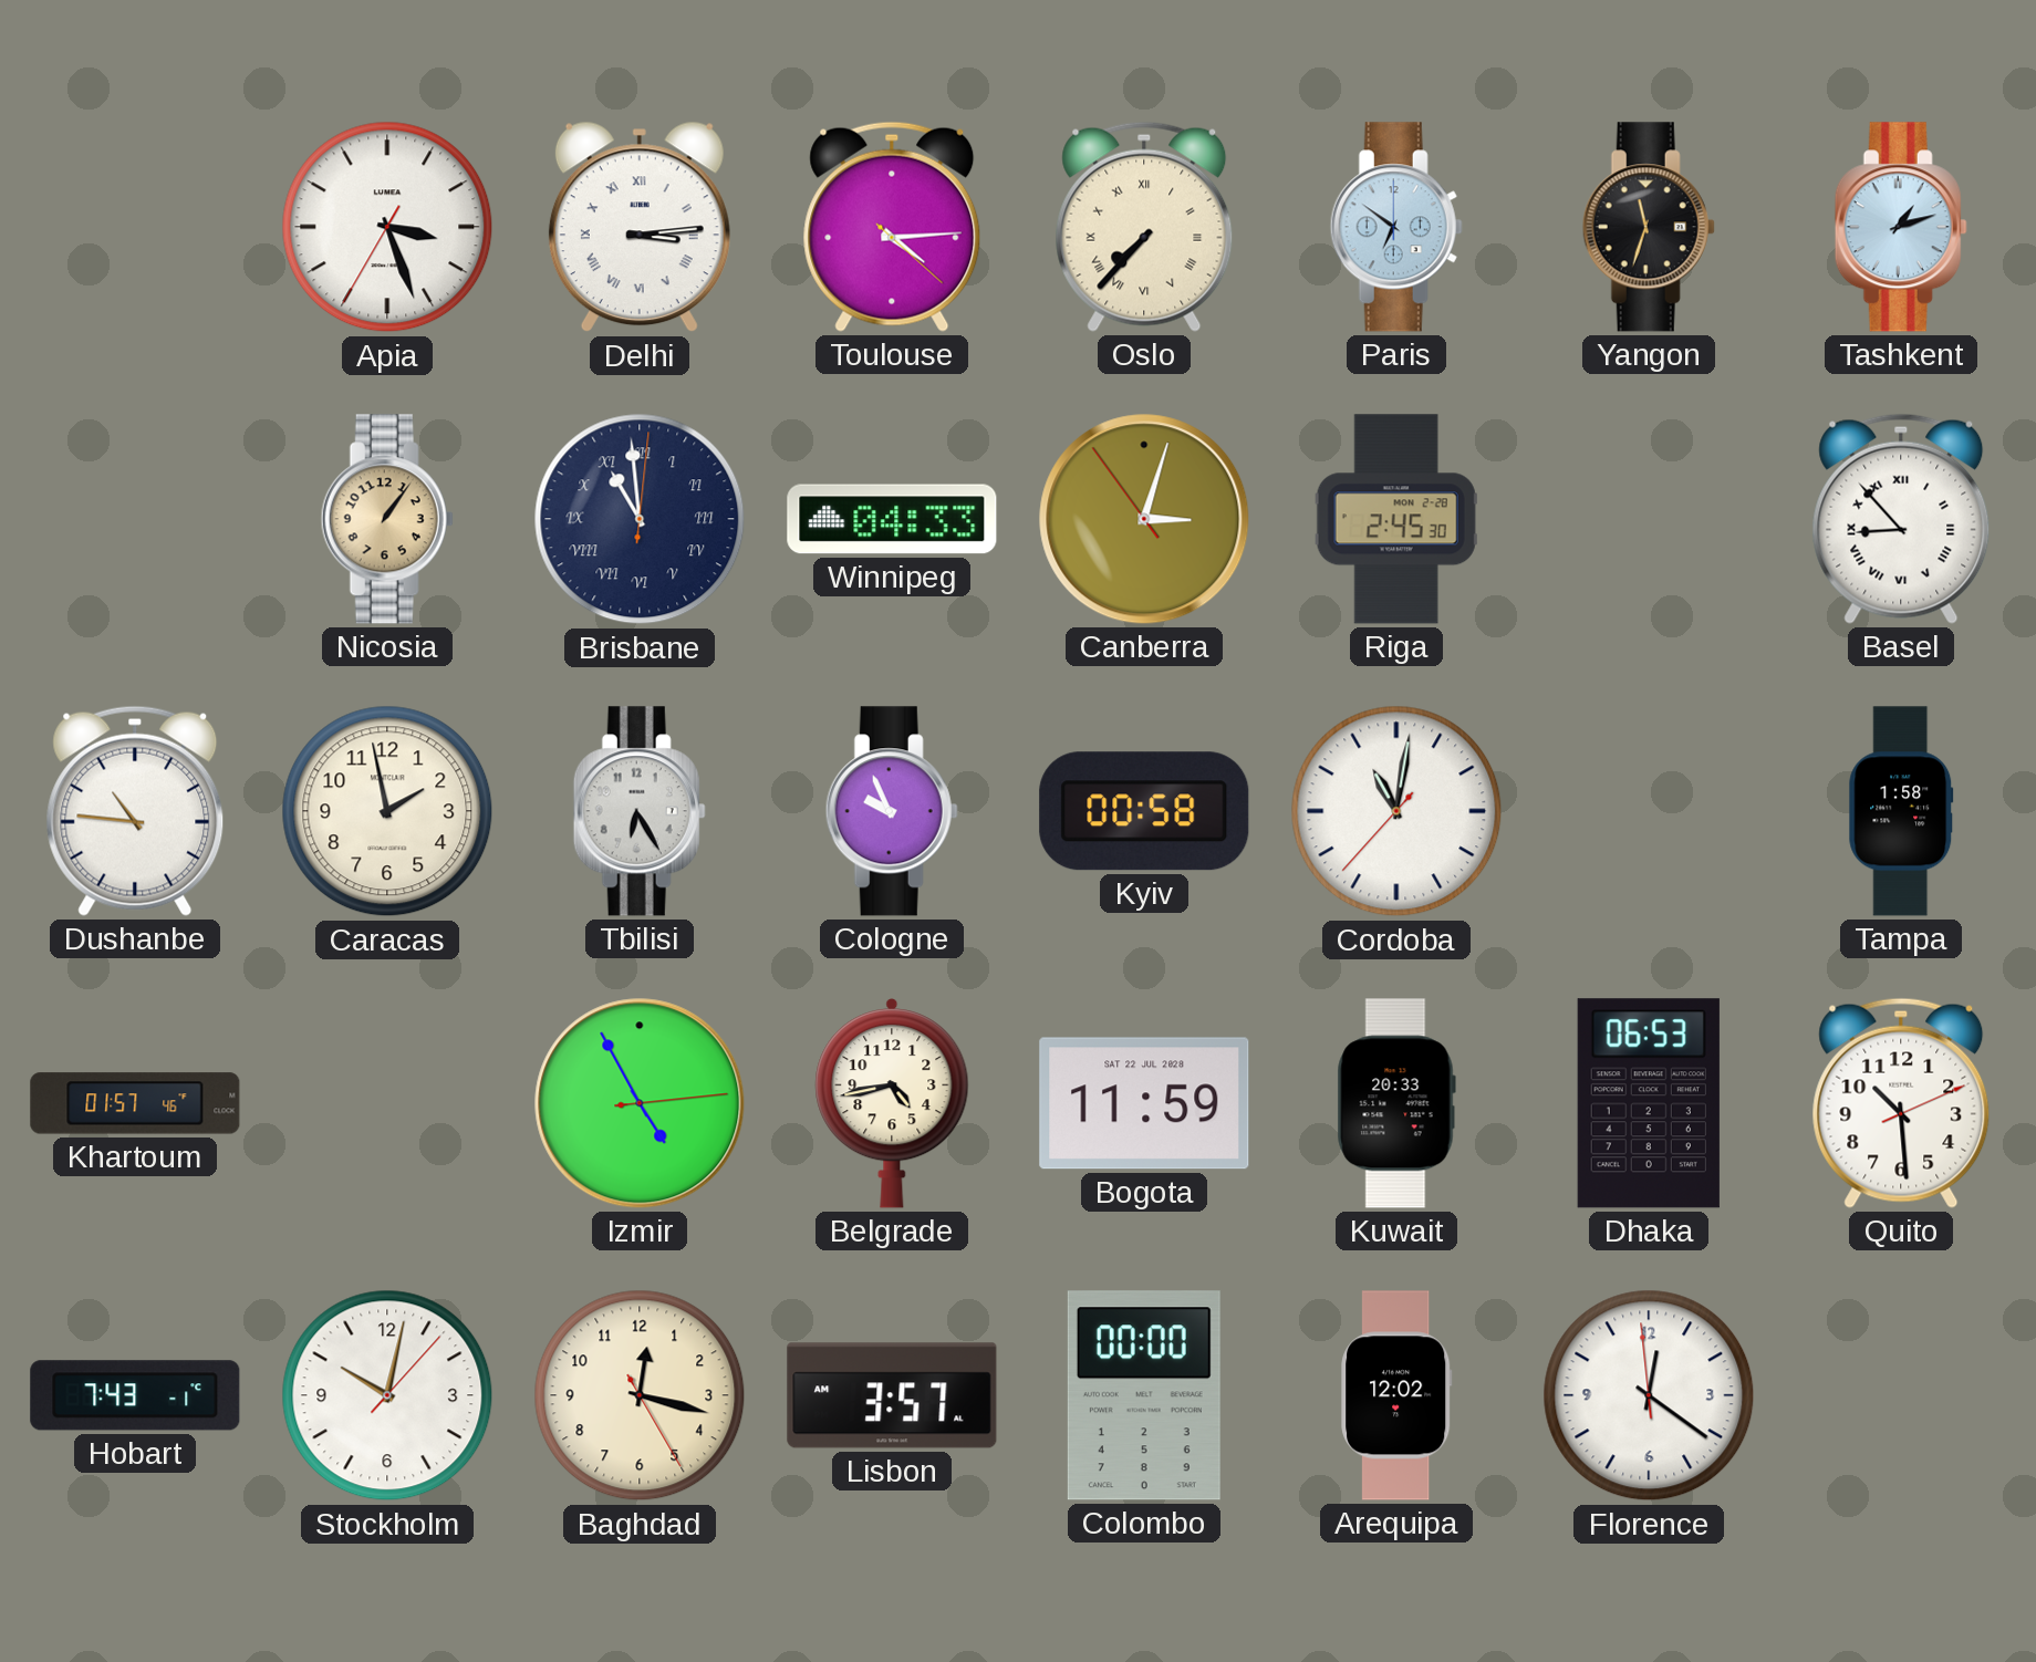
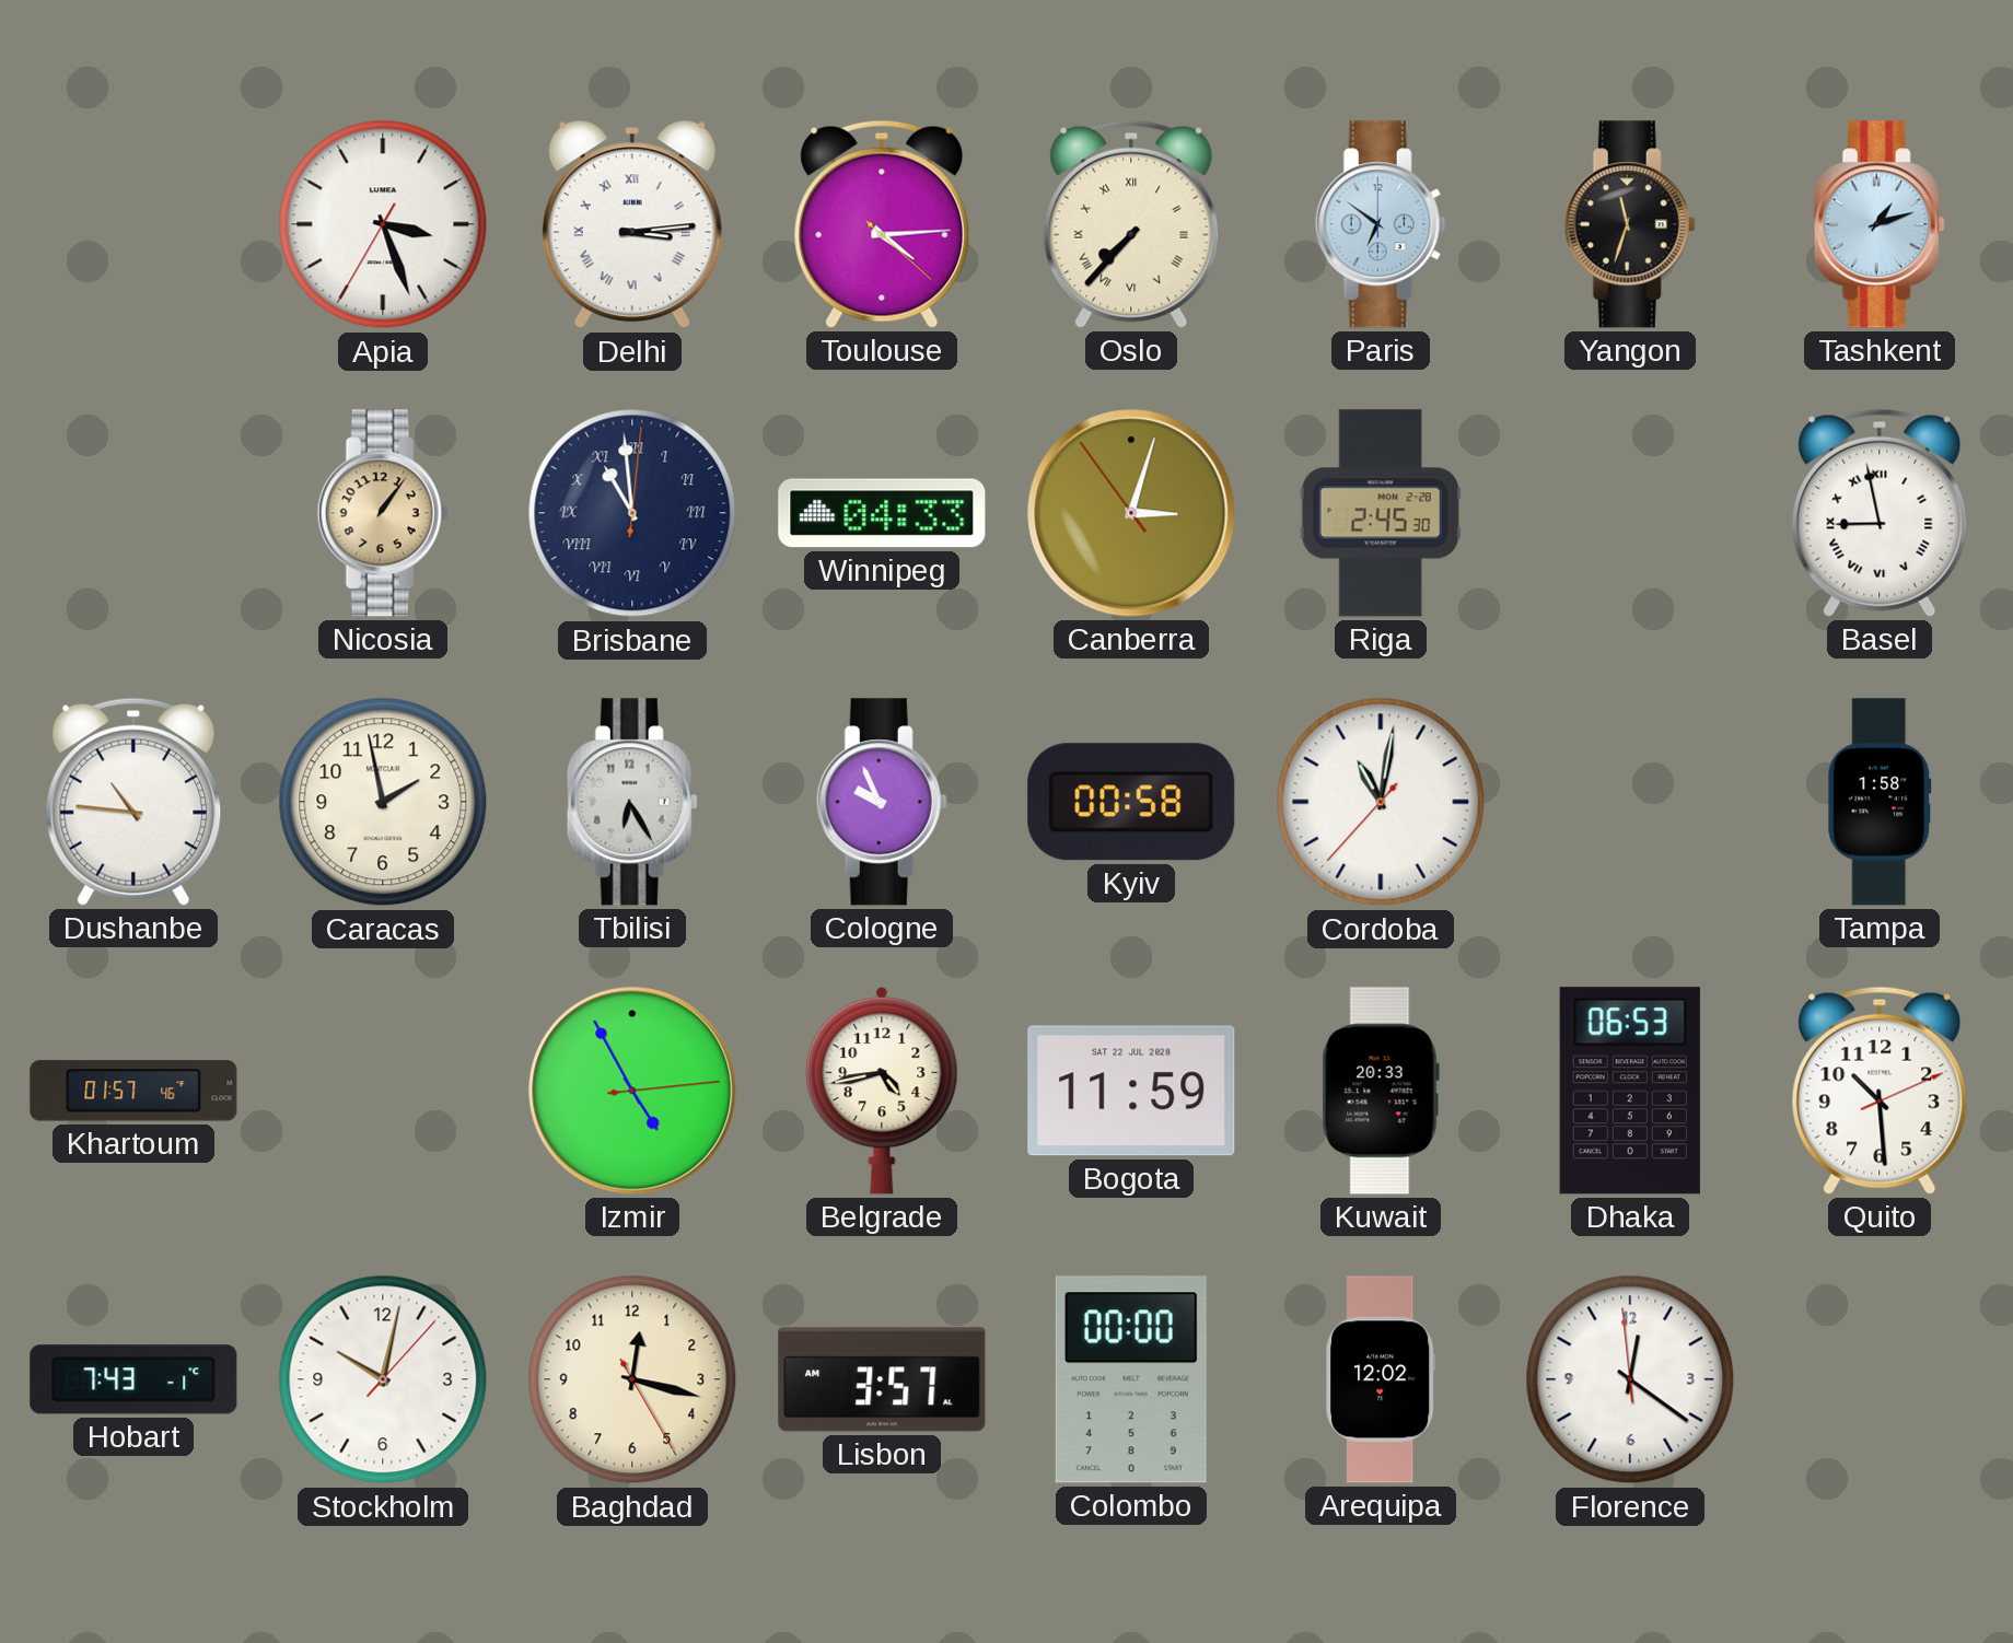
Basel: 8:53 -> 8:58 (1880, 513)
